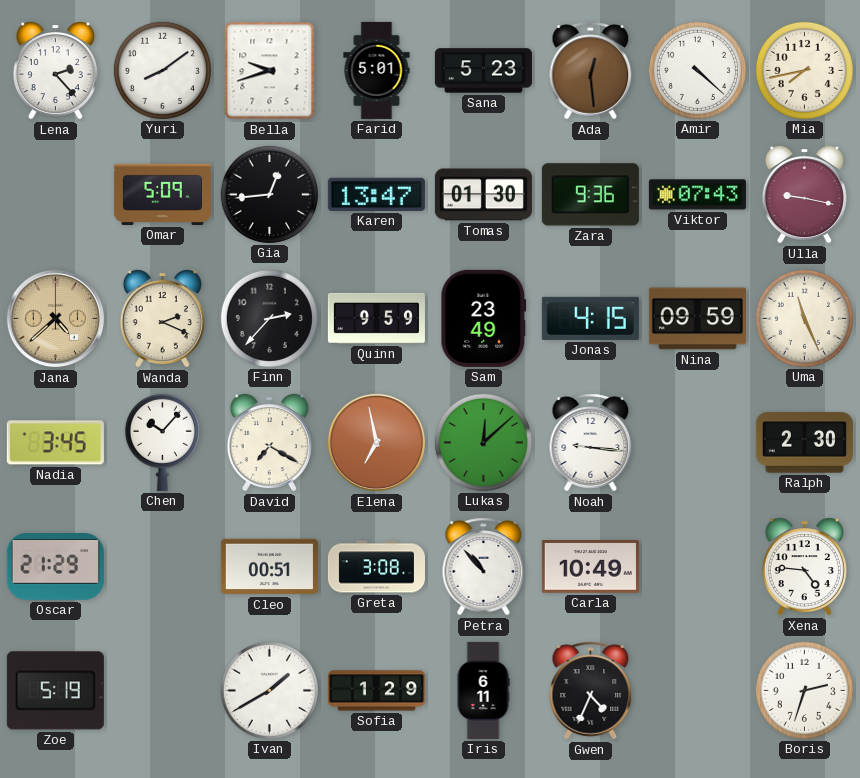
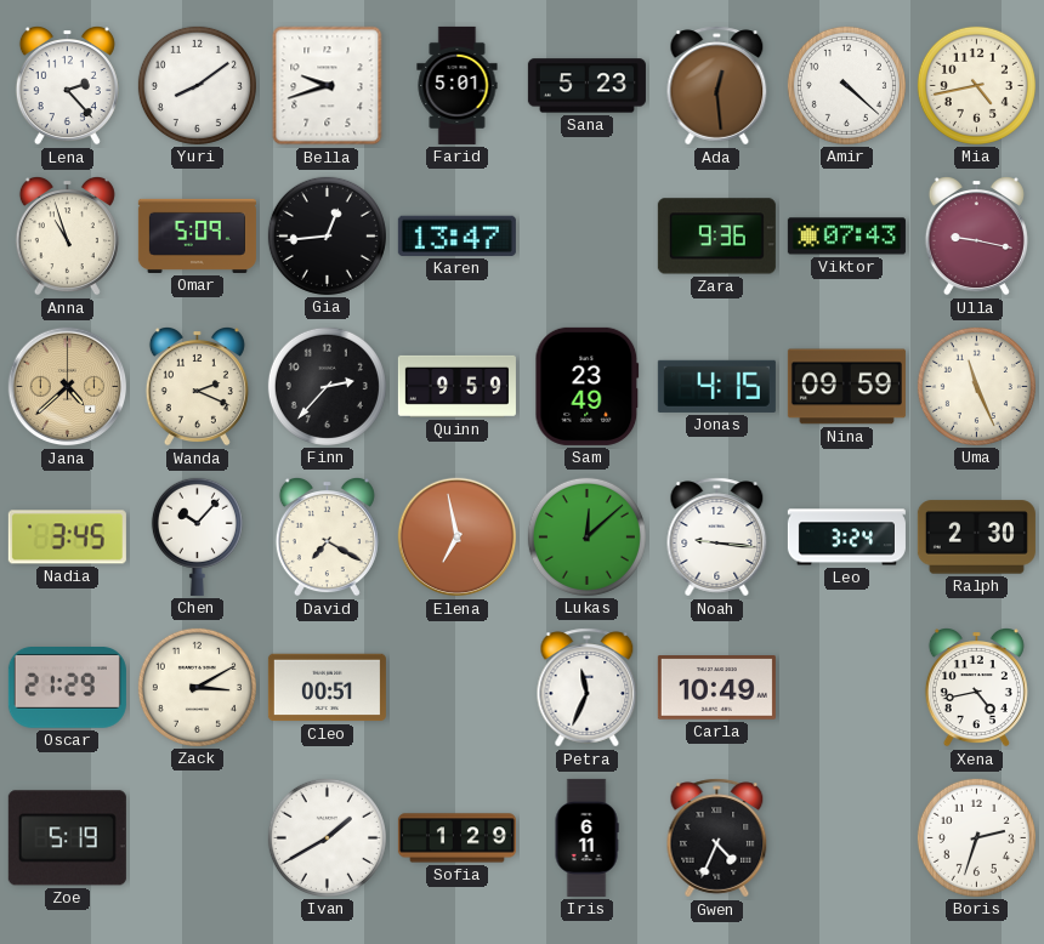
Mia: 7:43 -> 4:43 (976, 85)
Anna: none -> 10:57 (67, 237)
Tomas: 01:30 -> none (483, 195)
Leo: none -> 3:24 (846, 538)
Zack: none -> 3:10 (197, 687)
Greta: 3:08 -> none (376, 567)
Petra: 10:53 -> 11:34 (588, 688)
Xena: 4:46 -> 4:43 (976, 688)
